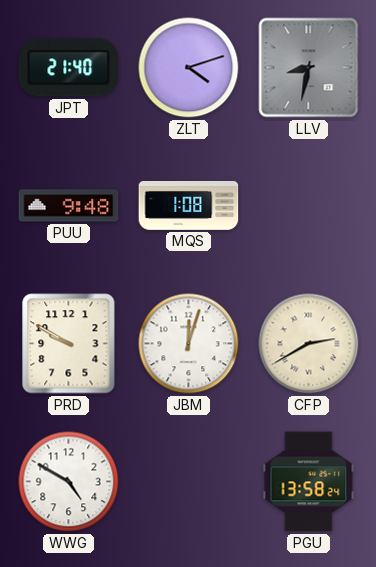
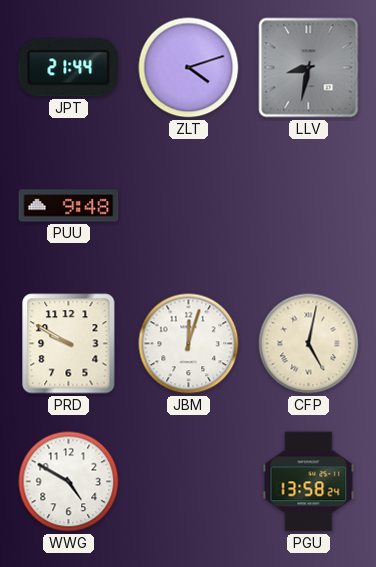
JPT: 21:40 -> 21:44 (69, 68)
MQS: 1:08 -> none (189, 205)
CFP: 2:40 -> 5:02 (309, 344)
